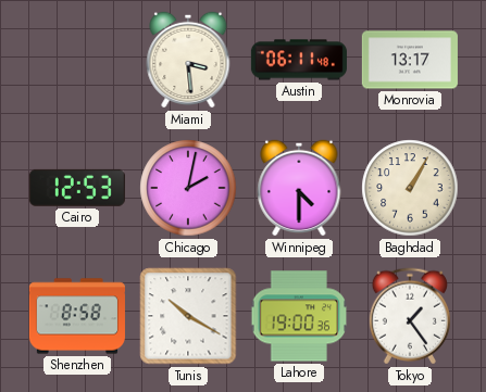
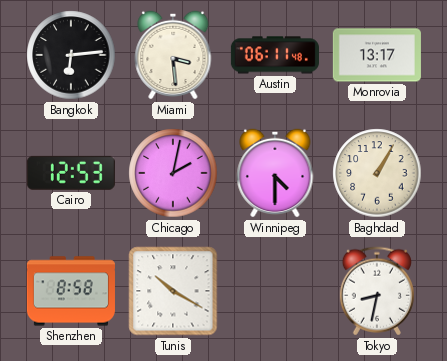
Bangkok: none -> 6:14 (71, 55)
Lahore: 19:00 -> none (299, 316)
Tokyo: 1:24 -> 8:32 (377, 291)
